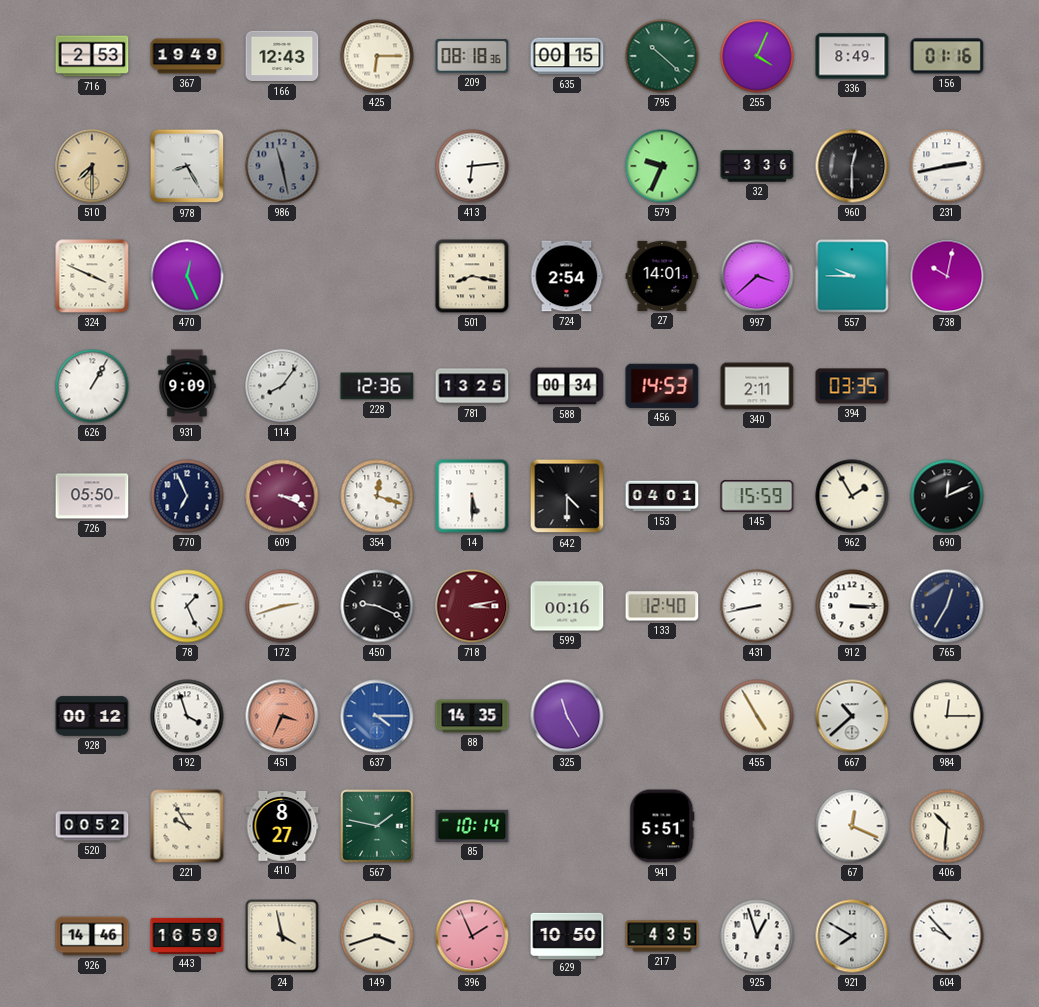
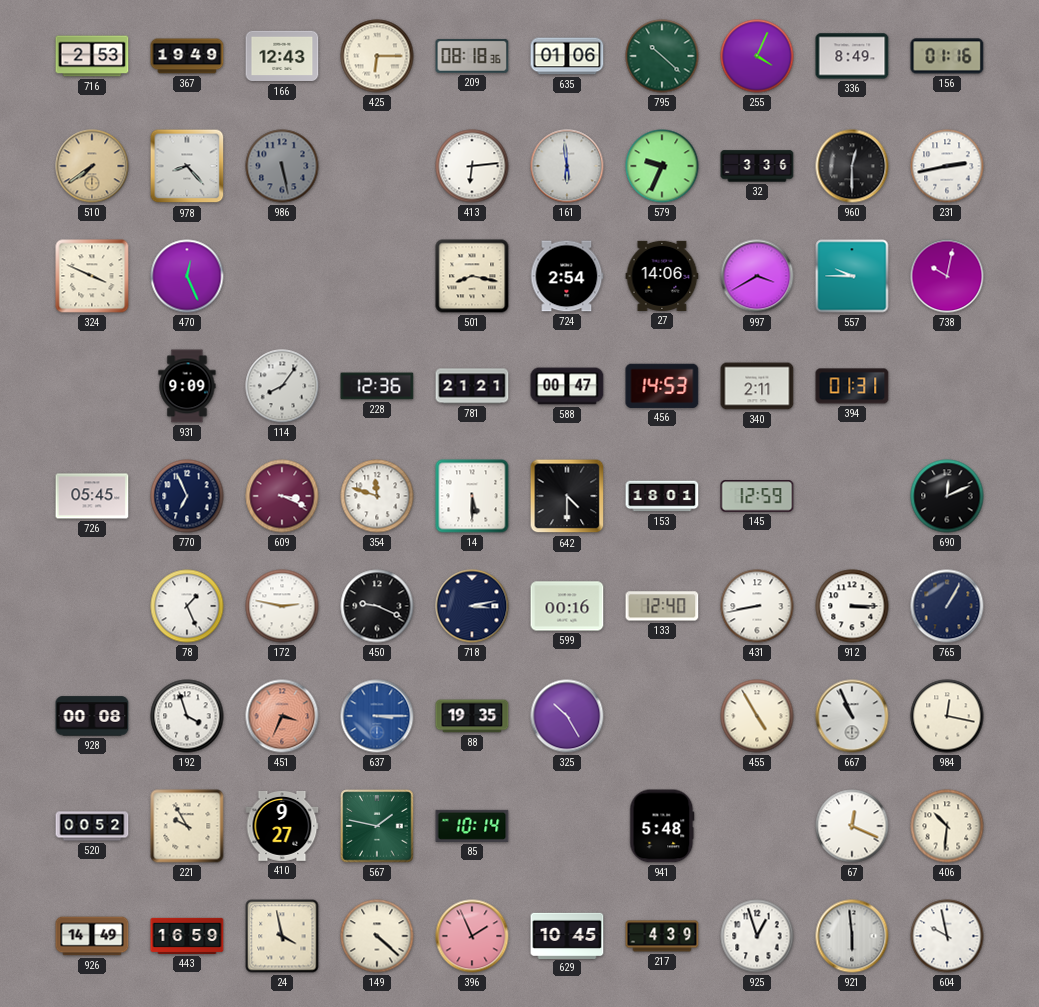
635: 00:15 -> 01:06 (567, 56)
510: 7:30 -> 7:39 (92, 166)
978: 8:25 -> 8:23 (187, 166)
986: 11:28 -> 5:28 (282, 166)
161: none -> 5:59 (567, 166)
27: 14:01 -> 14:06 (662, 276)
997: 3:38 -> 3:40 (757, 276)
626: 1:05 -> none (92, 386)
781: 13:25 -> 21:21 (472, 386)
588: 00:34 -> 00:47 (567, 386)
394: 03:35 -> 01:31 (852, 386)
726: 05:50 -> 05:45 (92, 496)
354: 12:18 -> 11:48 (377, 496)
153: 04:01 -> 18:01 (662, 496)
145: 15:59 -> 12:59 (757, 496)
962: 1:55 -> none (852, 496)
172: 2:42 -> 2:47 (282, 606)
718 dial: burgundy -> navy (472, 606)
765: 12:35 -> 1:05 (947, 606)
928: 00:12 -> 00:08 (92, 716)
637: 4:15 -> 3:15 (377, 716)
88: 14:35 -> 19:35 (472, 716)
325: 11:25 -> 10:25 (567, 716)
667: 10:38 -> 10:56 (852, 716)
984: 12:15 -> 12:17 (947, 716)
410: 8:27 -> 9:27 (282, 826)
941: 5:51 -> 5:48 (662, 826)
926: 14:46 -> 14:49 (92, 936)
149: 3:42 -> 4:22 (377, 936)
629: 10:50 -> 10:45 (567, 935)
217: 4:35 -> 4:39 (662, 936)
921: 7:50 -> 5:59 (852, 936)
604: 9:53 -> 9:58 (947, 936)
